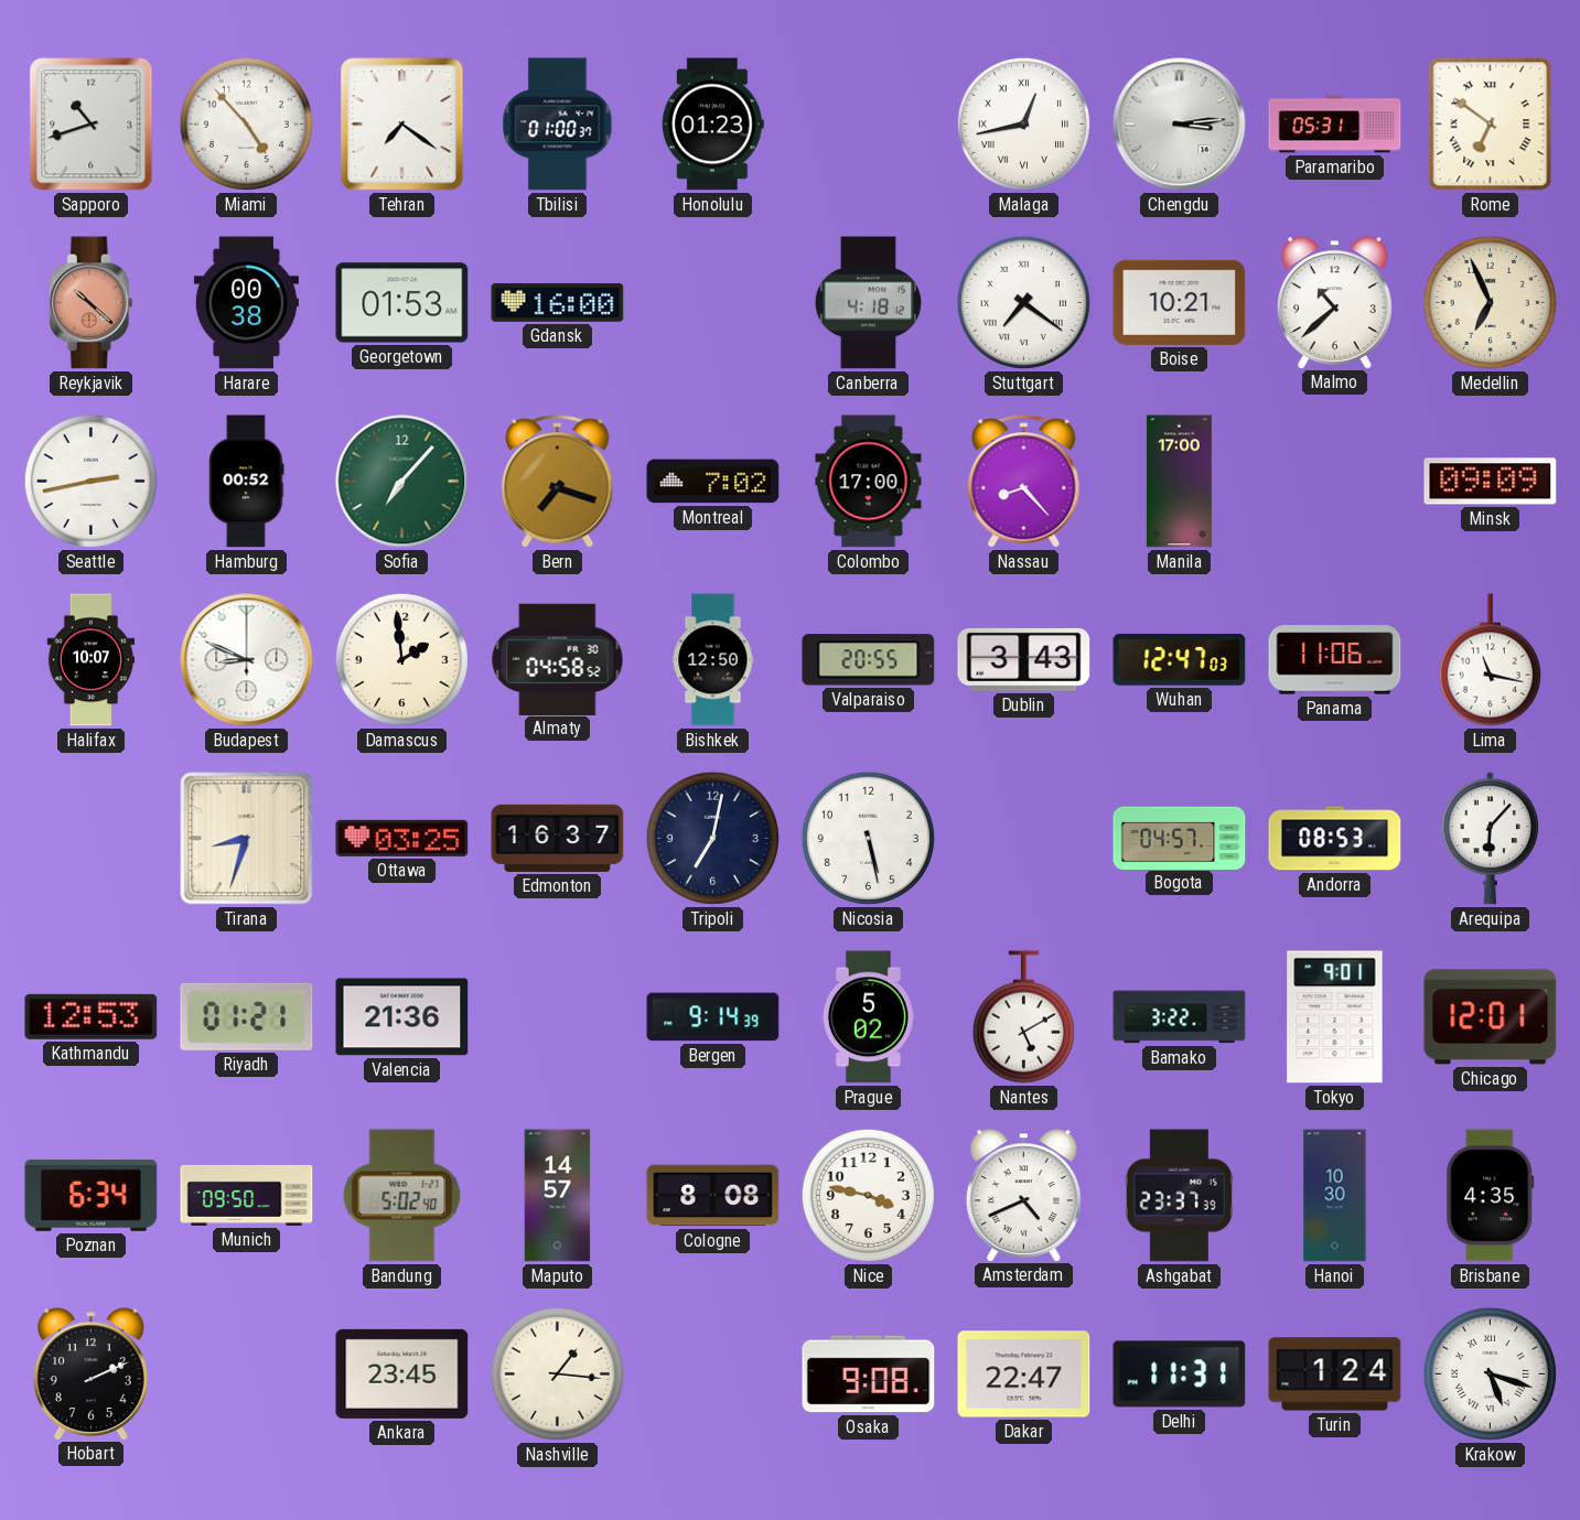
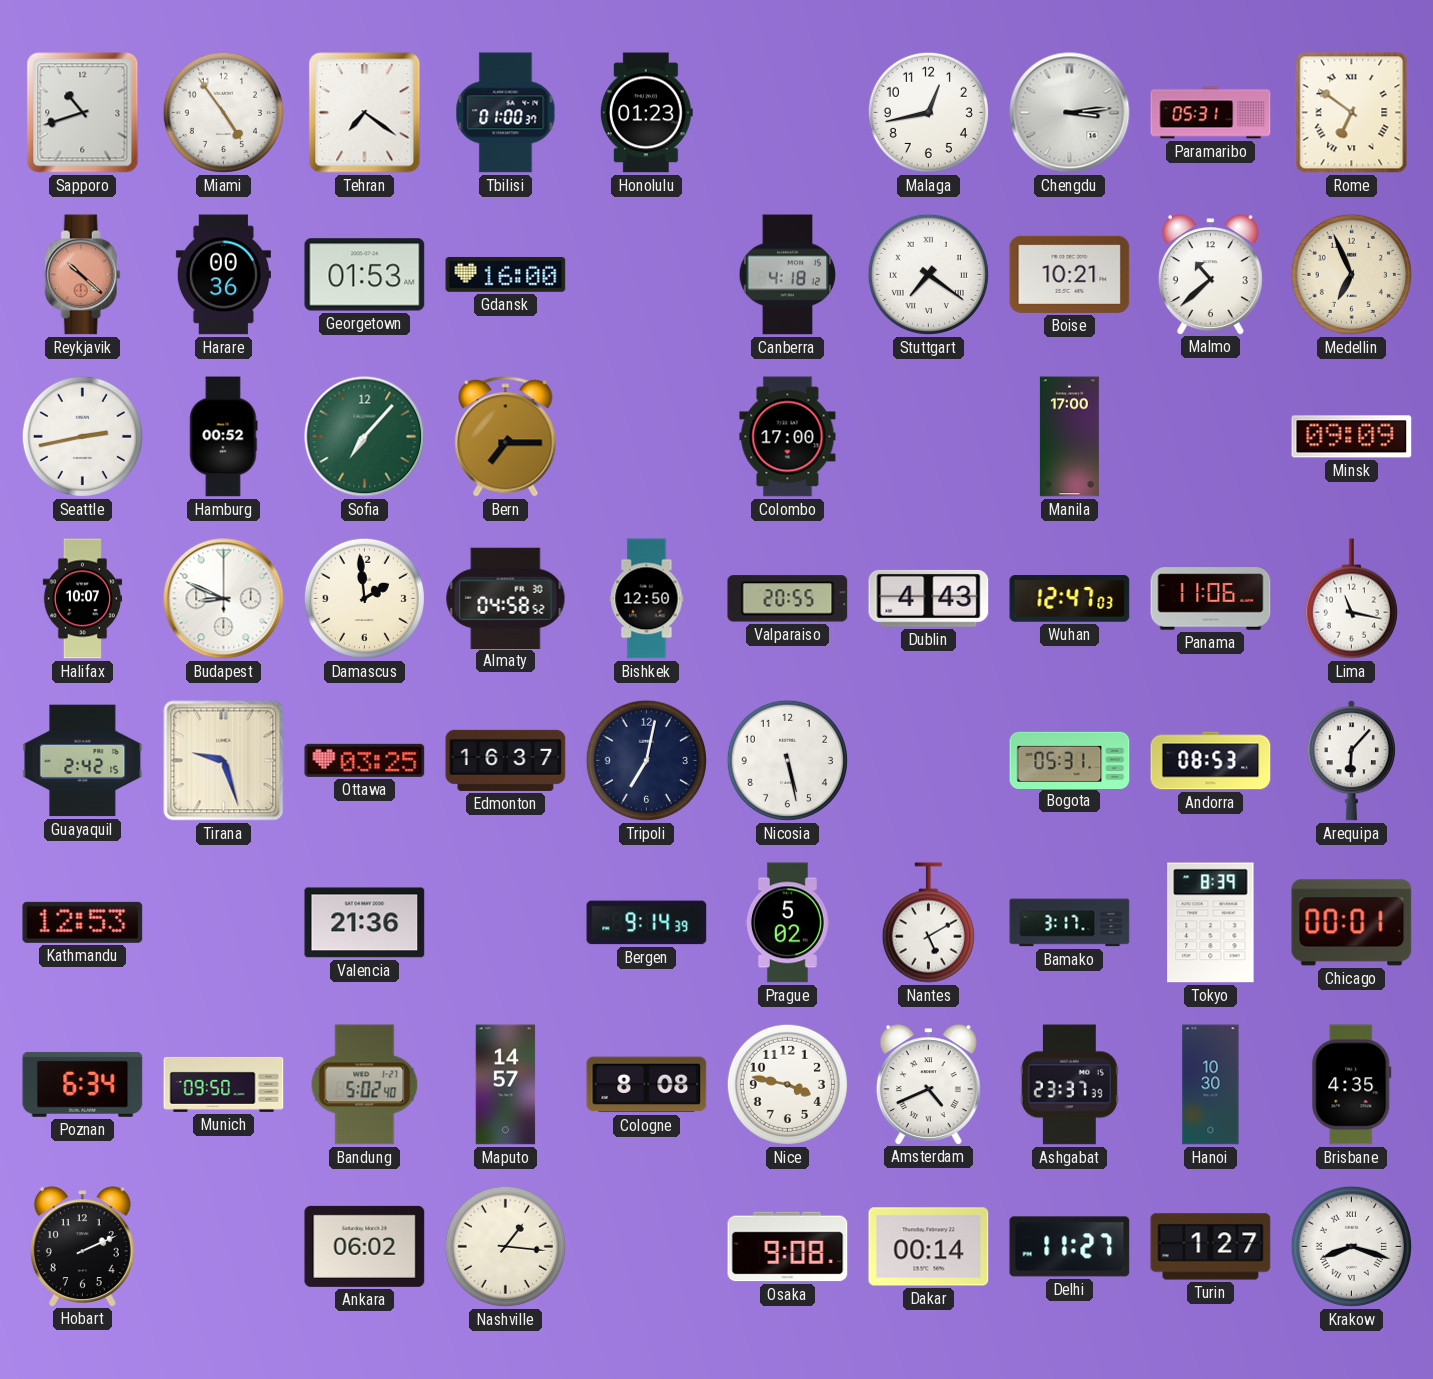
Miami: 4:53 -> 4:54 (223, 112)
Malaga numerals: Roman -> Arabic (928, 112)
Harare: 00:38 -> 00:36 (223, 275)
Bern: 7:18 -> 7:15 (506, 437)
Montreal: 7:02 -> none (713, 482)
Nassau: 8:23 -> none (1024, 482)
Dublin: 3:43 -> 4:43 (929, 598)
Guayaquil: none -> 2:42 (83, 761)
Tirana: 8:33 -> 9:27 (224, 761)
Bogota: 04:57 -> 05:31 (1070, 760)
Riyadh: 01:21 -> none (247, 1016)
Bamako: 3:22 -> 3:17 (1070, 923)
Tokyo: 9:01 -> 8:39 (1211, 923)
Chicago: 12:01 -> 00:01 (1352, 923)
Ankara: 23:45 -> 06:02 (365, 1246)
Dakar: 22:47 -> 00:14 (929, 1247)
Delhi: 11:31 -> 11:27 (1070, 1247)
Turin: 1:24 -> 1:27 (1211, 1247)
Krakow: 5:18 -> 8:18 (1351, 1246)
